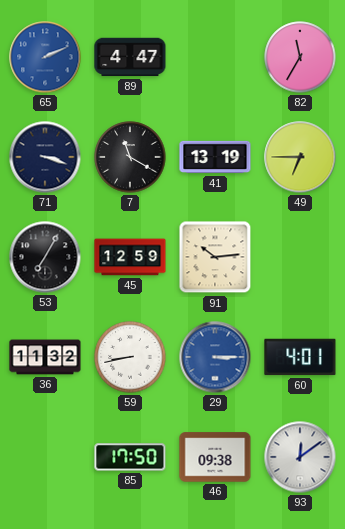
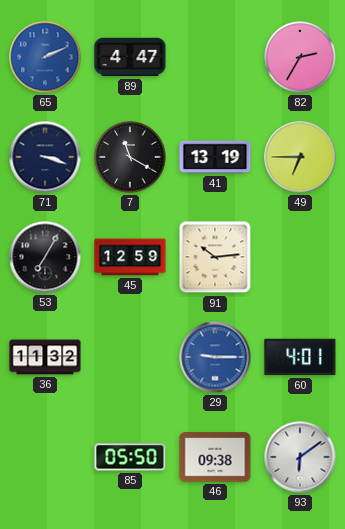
82: 11:35 -> 2:35 (300, 57)
59: 8:43 -> none (130, 357)
29: 3:15 -> 9:15 (215, 357)
85: 17:50 -> 05:50 (130, 457)
93: 12:09 -> 6:09 (300, 457)
